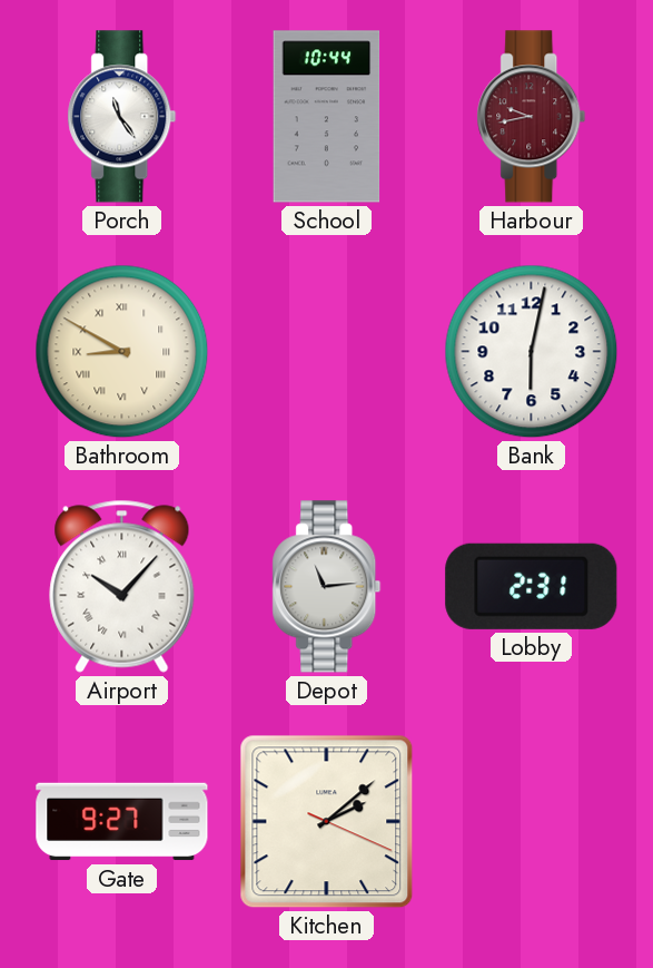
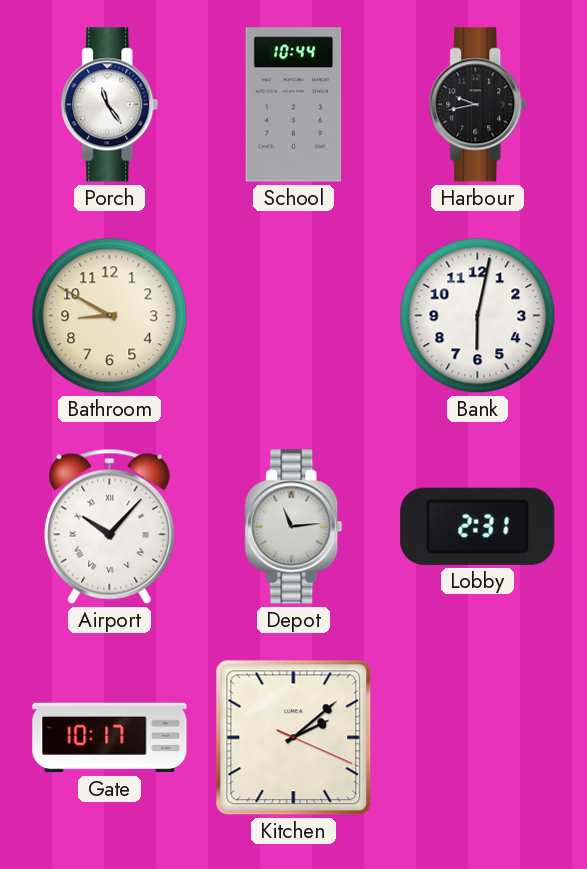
Harbour dial: burgundy -> black (478, 105)
Bathroom numerals: Roman -> Arabic (110, 316)
Gate: 9:27 -> 10:17 (110, 738)
